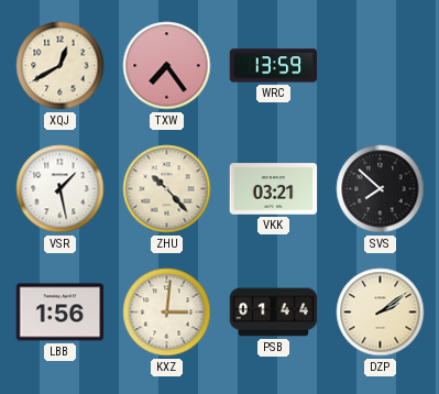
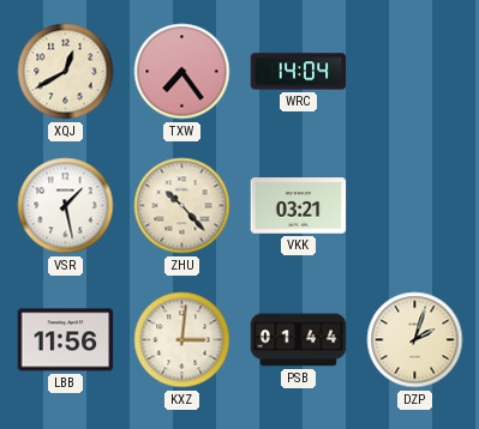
WRC: 13:59 -> 14:04 (299, 72)
SVS: 7:52 -> none (381, 189)
LBB: 1:56 -> 11:56 (66, 340)
DZP: 2:09 -> 2:03 (415, 340)
